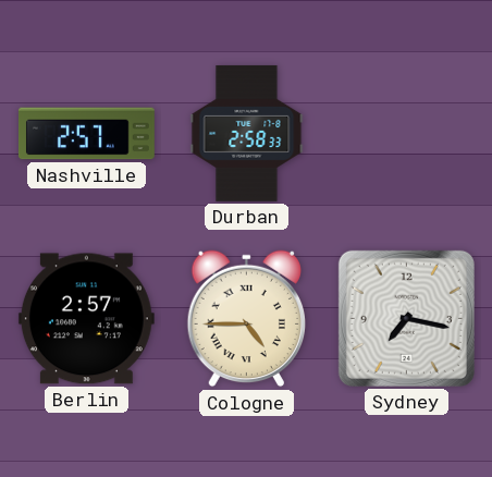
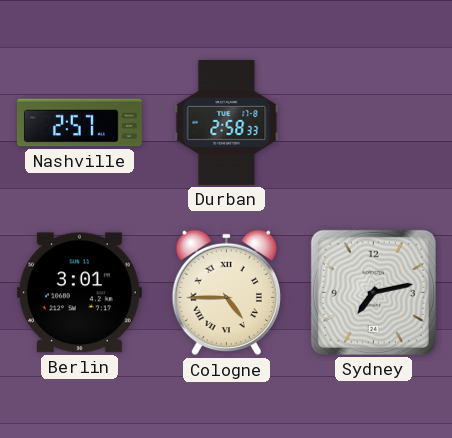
Berlin: 2:57 -> 3:01 (79, 293)
Sydney: 7:17 -> 7:13 (373, 292)
